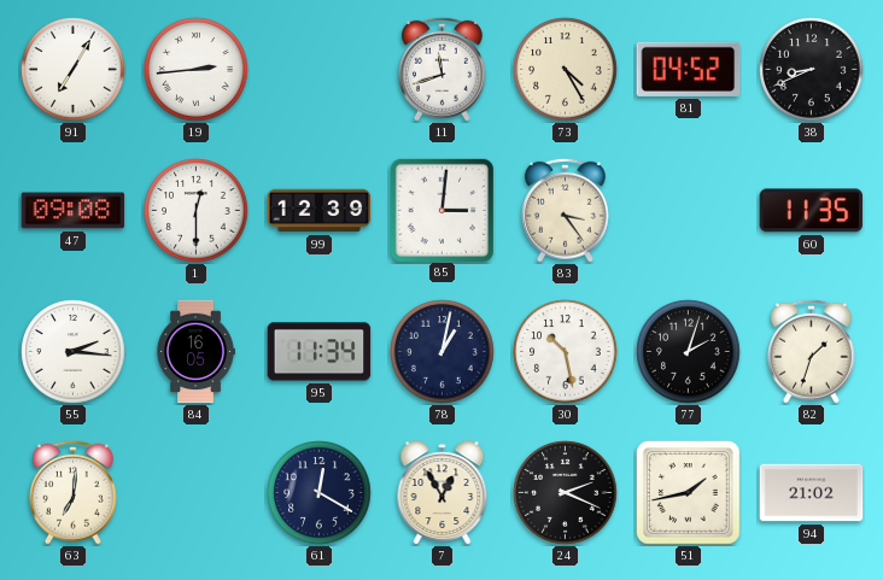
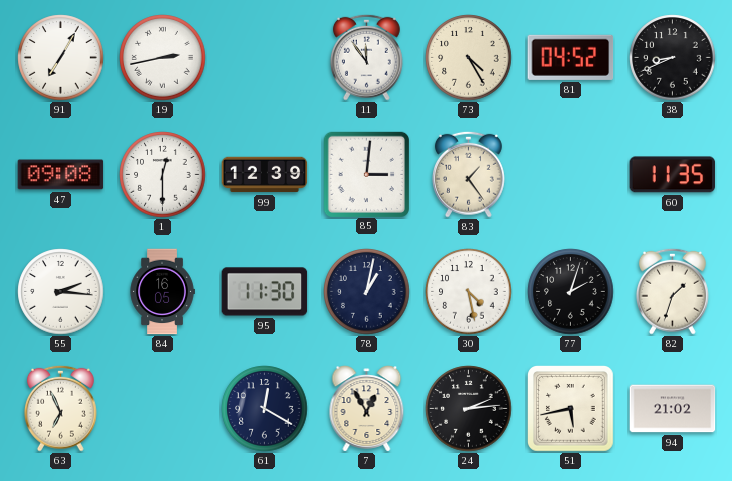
19: 2:44 -> 2:43 (163, 58)
11: 11:42 -> 11:54 (366, 57)
83: 3:24 -> 1:24 (468, 174)
95: 11:34 -> 11:30 (265, 292)
30: 10:28 -> 4:28 (469, 292)
63: 7:01 -> 6:56 (60, 408)
24: 2:19 -> 2:14 (469, 409)
51: 1:43 -> 5:43 (571, 409)
